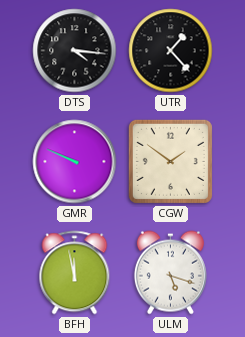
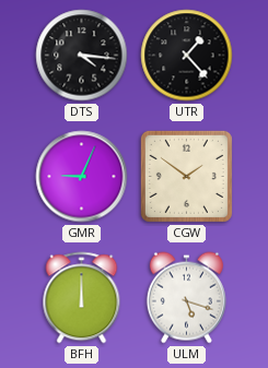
GMR: 9:49 -> 9:04 (82, 177)
BFH: 11:58 -> 12:00 (82, 298)
